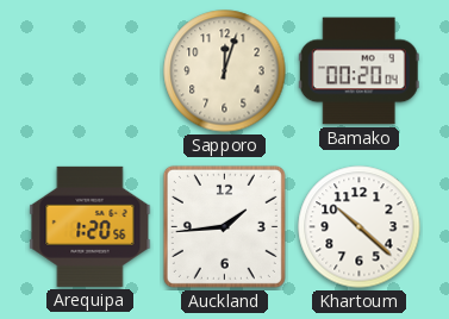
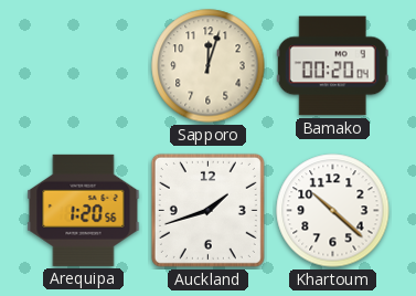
Auckland: 1:44 -> 1:42 (207, 210)
